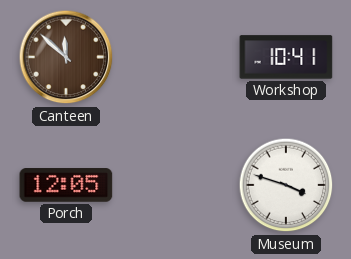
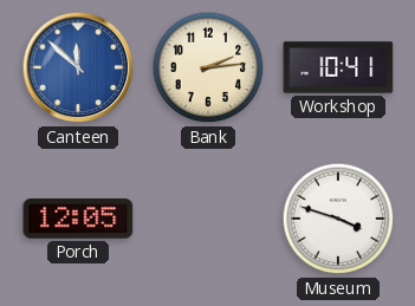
Canteen dial: brown -> blue (78, 67)
Bank: none -> 2:14 (208, 67)
